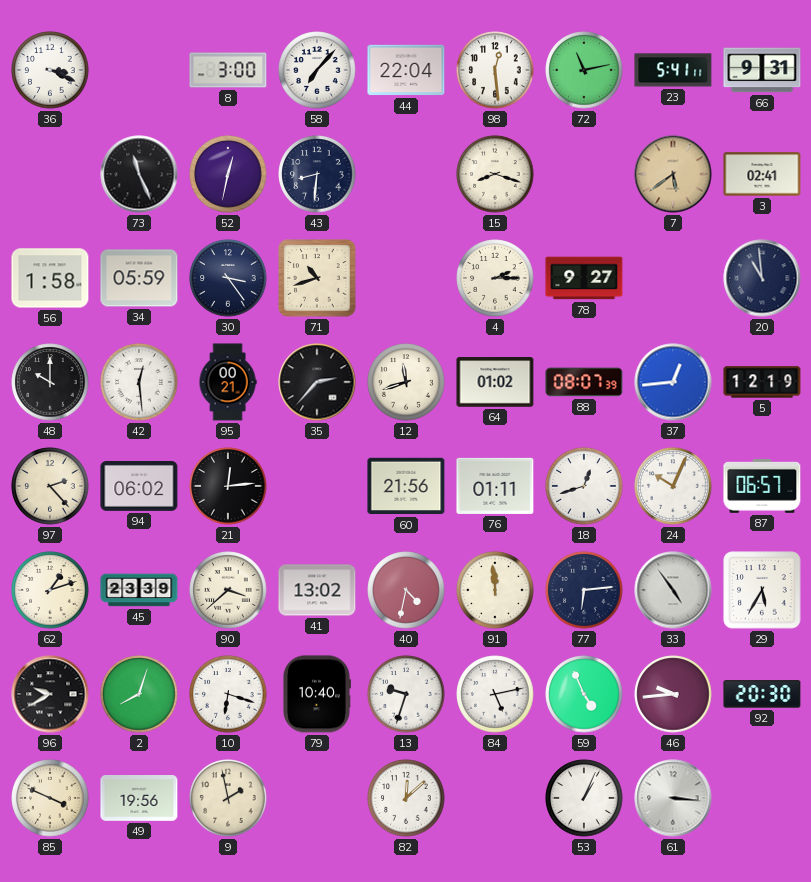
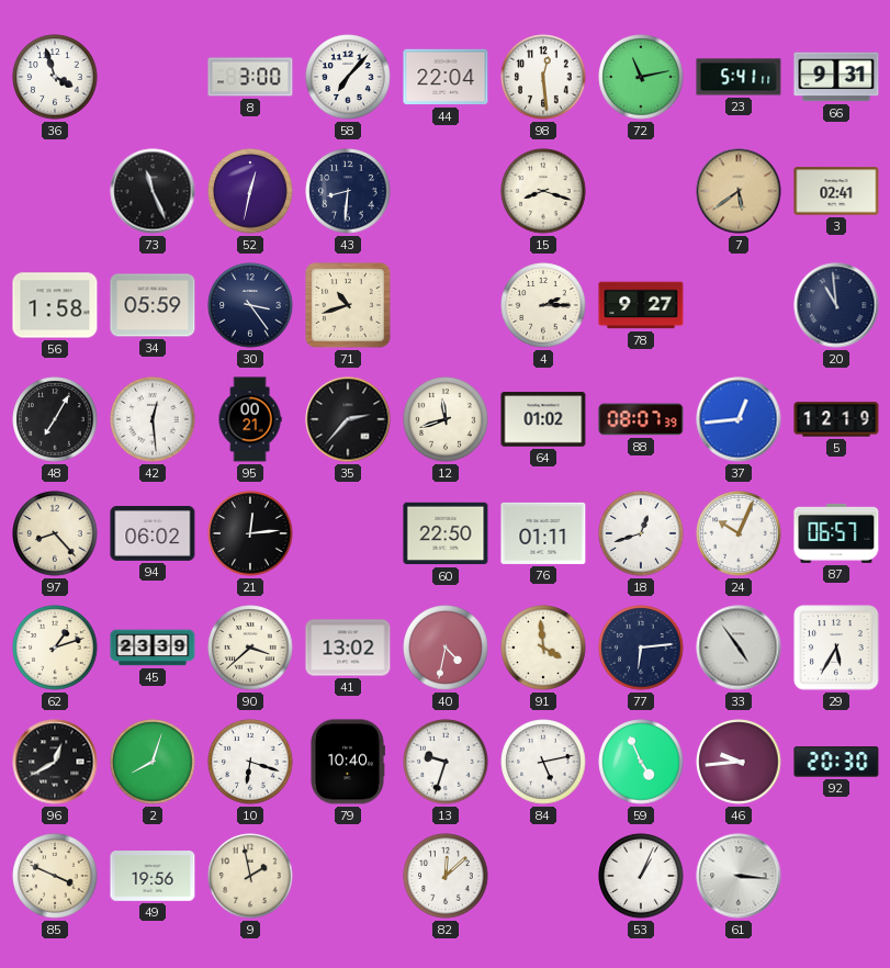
36: 3:19 -> 3:57 (55, 77)
48: 10:00 -> 7:05 (55, 419)
97: 2:23 -> 8:23 (55, 533)
60: 21:56 -> 22:50 (446, 533)
91: 11:59 -> 3:59 (543, 648)
96: 9:40 -> 12:40 (55, 762)
